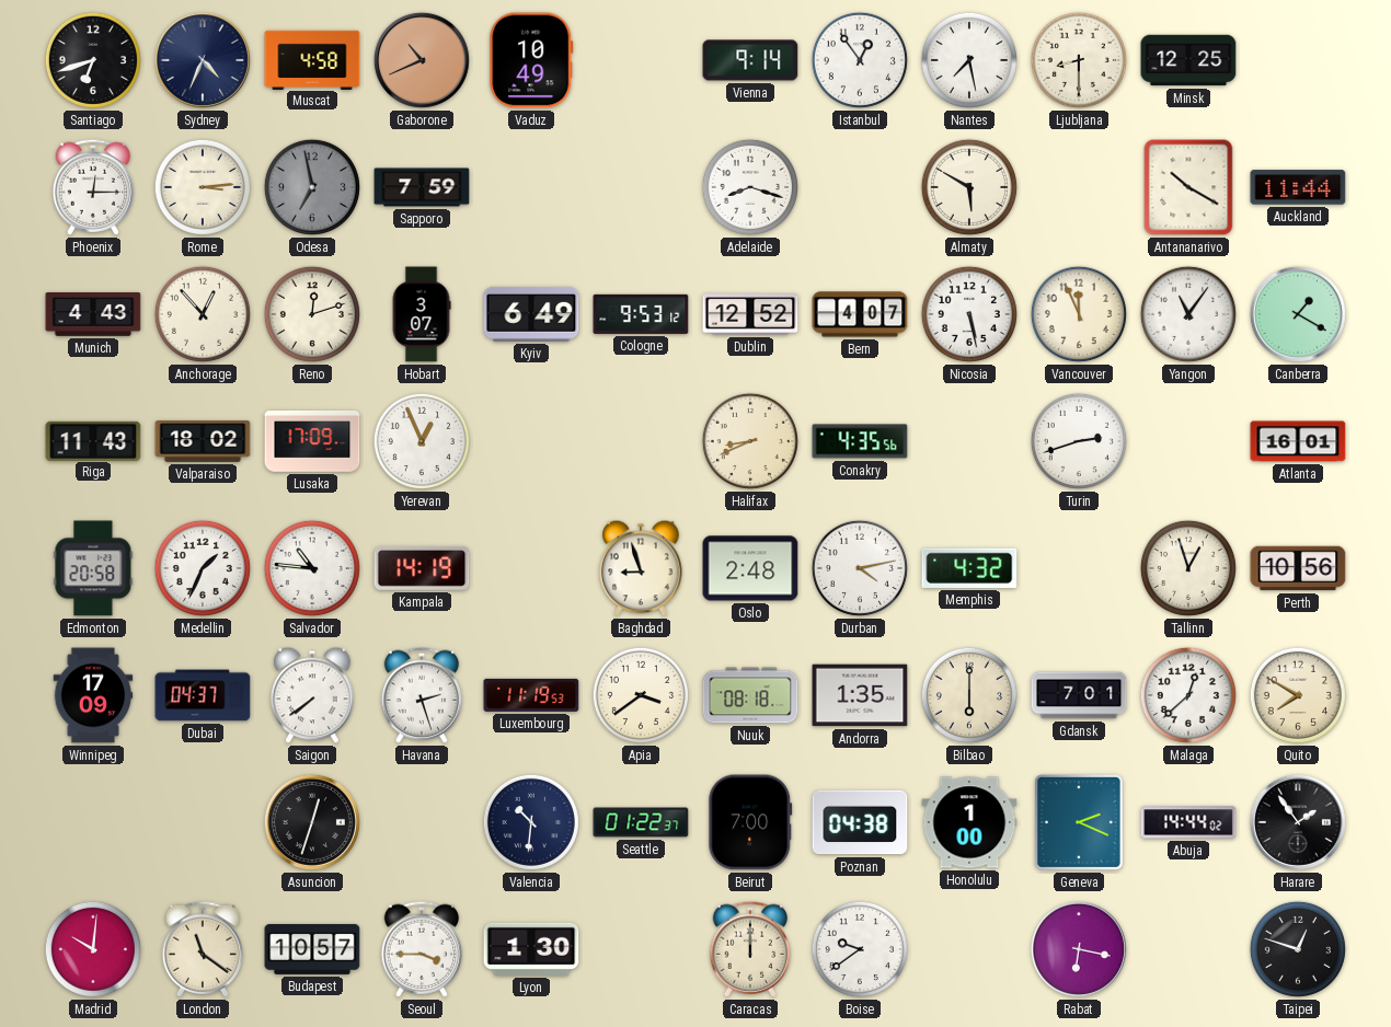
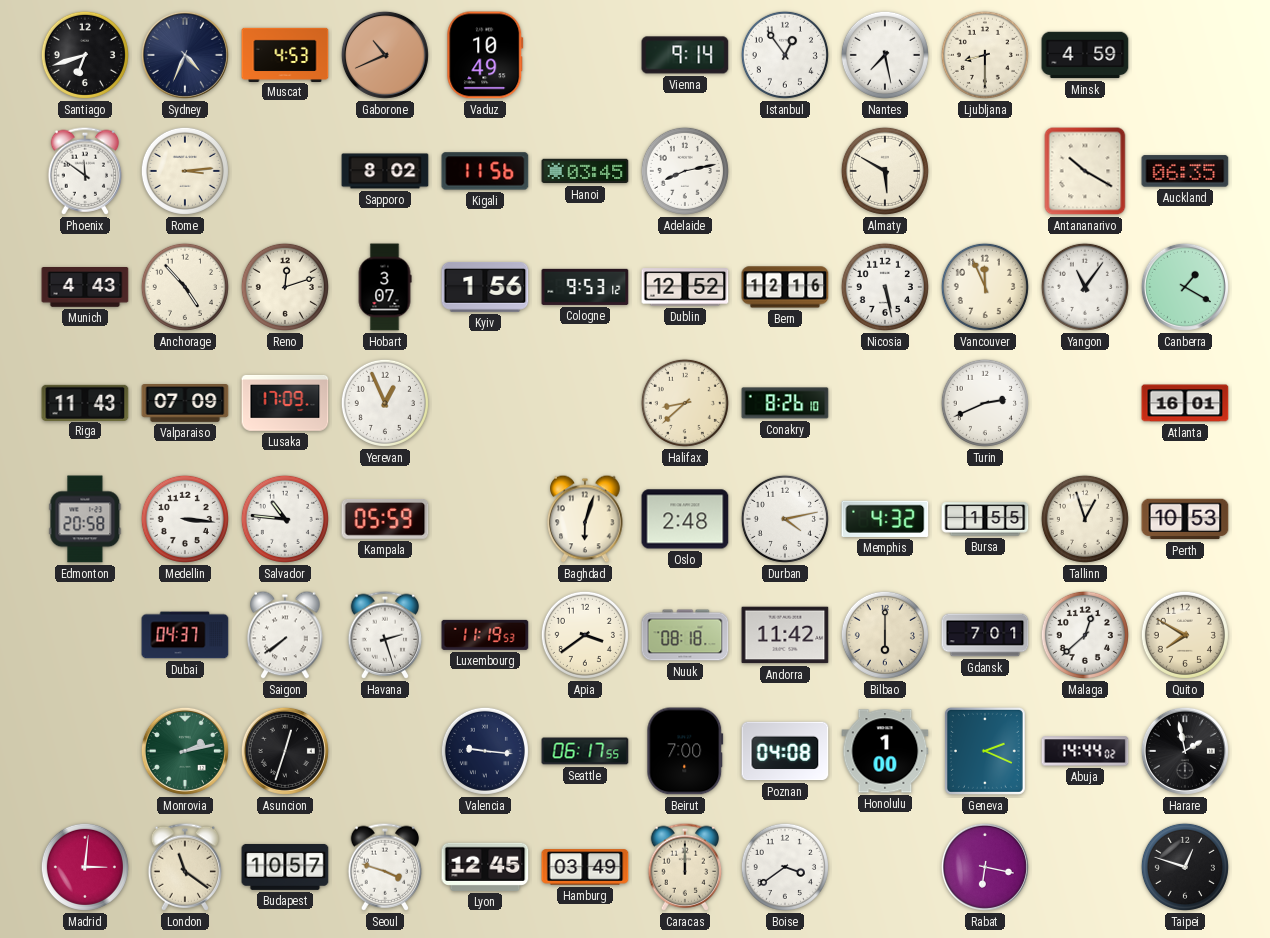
Muscat: 4:58 -> 4:53 (285, 54)
Minsk: 12:25 -> 4:59 (1085, 55)
Phoenix: 12:15 -> 11:51 (85, 171)
Odesa: 6:58 -> none (312, 187)
Sapporo: 7:59 -> 8:02 (385, 171)
Kigali: none -> 11:56 (485, 171)
Hanoi: none -> 03:45 (585, 171)
Adelaide: 8:18 -> 8:13 (685, 171)
Auckland: 11:44 -> 06:35 (1185, 171)
Anchorage: 12:53 -> 4:53 (185, 287)
Kyiv: 6:49 -> 1:56 (485, 287)
Bern: 4:07 -> 12:16 (785, 287)
Valparaiso: 18:02 -> 07:09 (185, 404)
Halifax: 8:41 -> 8:38 (685, 403)
Conakry: 4:35 -> 8:26 (785, 403)
Turin: 2:42 -> 2:41 (985, 403)
Medellin: 1:34 -> 3:16 (185, 519)
Kampala: 14:19 -> 05:59 (385, 520)
Baghdad: 8:57 -> 6:03 (585, 519)
Bursa: none -> 1:55 (985, 519)
Perth: 10:56 -> 10:53 (1185, 519)
Winnipeg: 17:09 -> none (93, 695)
Andorra: 1:35 -> 11:42 (785, 635)
Monrovia: none -> 2:13 (185, 751)
Valencia: 10:31 -> 9:16 (485, 751)
Seattle: 01:22 -> 06:17 (585, 751)
Poznan: 04:38 -> 04:08 (785, 751)
Harare: 1:54 -> 1:58 (1185, 751)
Madrid: 10:01 -> 3:01 (85, 867)
Seoul: 3:45 -> 3:48 (385, 867)
Lyon: 1:30 -> 12:45 (485, 867)
Hamburg: none -> 03:49 (585, 867)
Boise: 9:39 -> 3:39 (785, 867)
